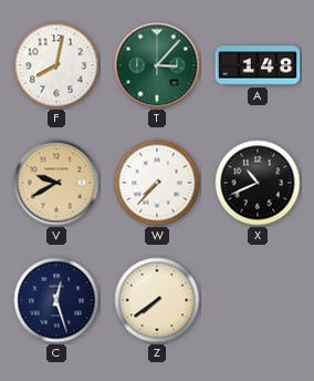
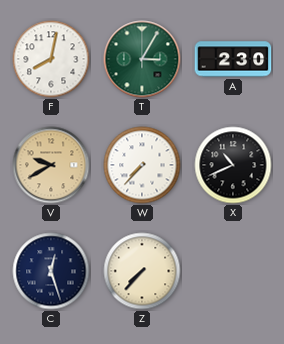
T: 3:07 -> 3:05 (142, 59)
A: 1:48 -> 2:30 (233, 59)
Z: 7:39 -> 7:37 (142, 271)
